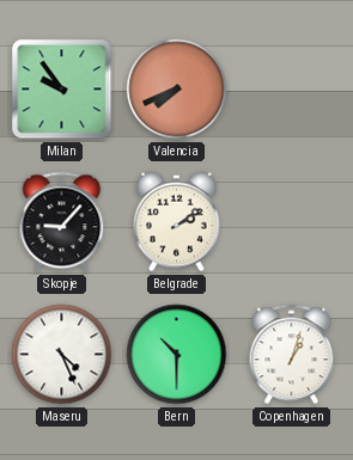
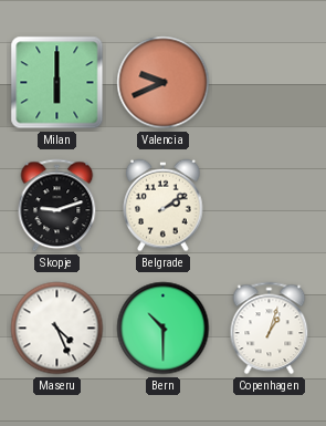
Milan: 9:54 -> 6:00 (57, 83)
Valencia: 7:41 -> 9:41 (164, 83)
Skopje: 9:07 -> 9:12 (57, 206)
